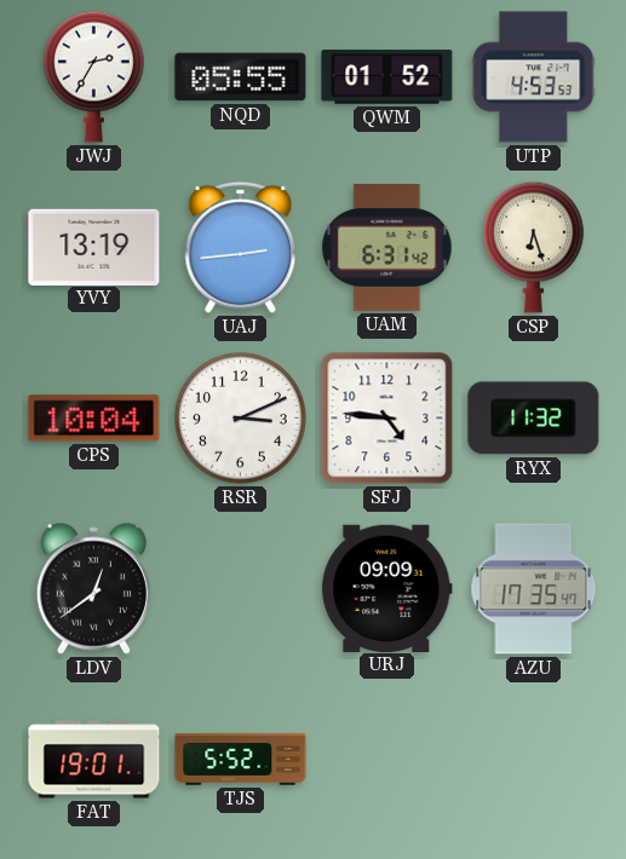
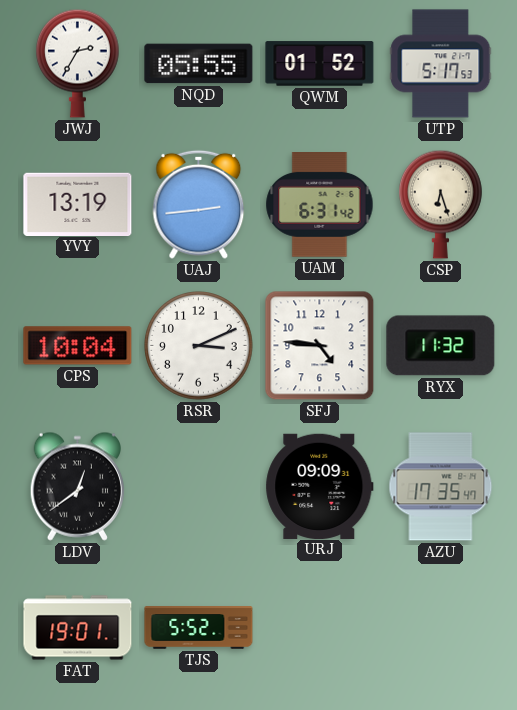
UTP: 4:53 -> 5:17 (441, 64)
